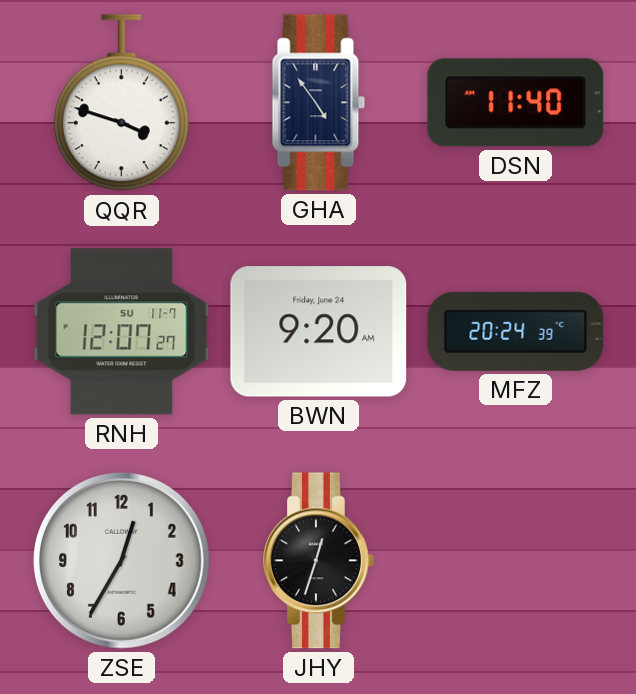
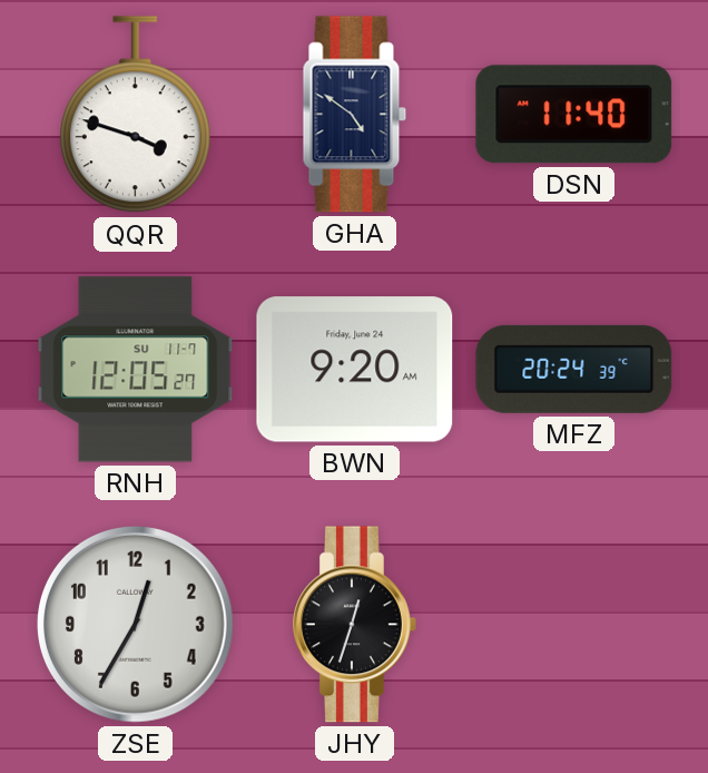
GHA: 4:54 -> 4:51 (355, 115)
RNH: 12:07 -> 12:05 (136, 370)
